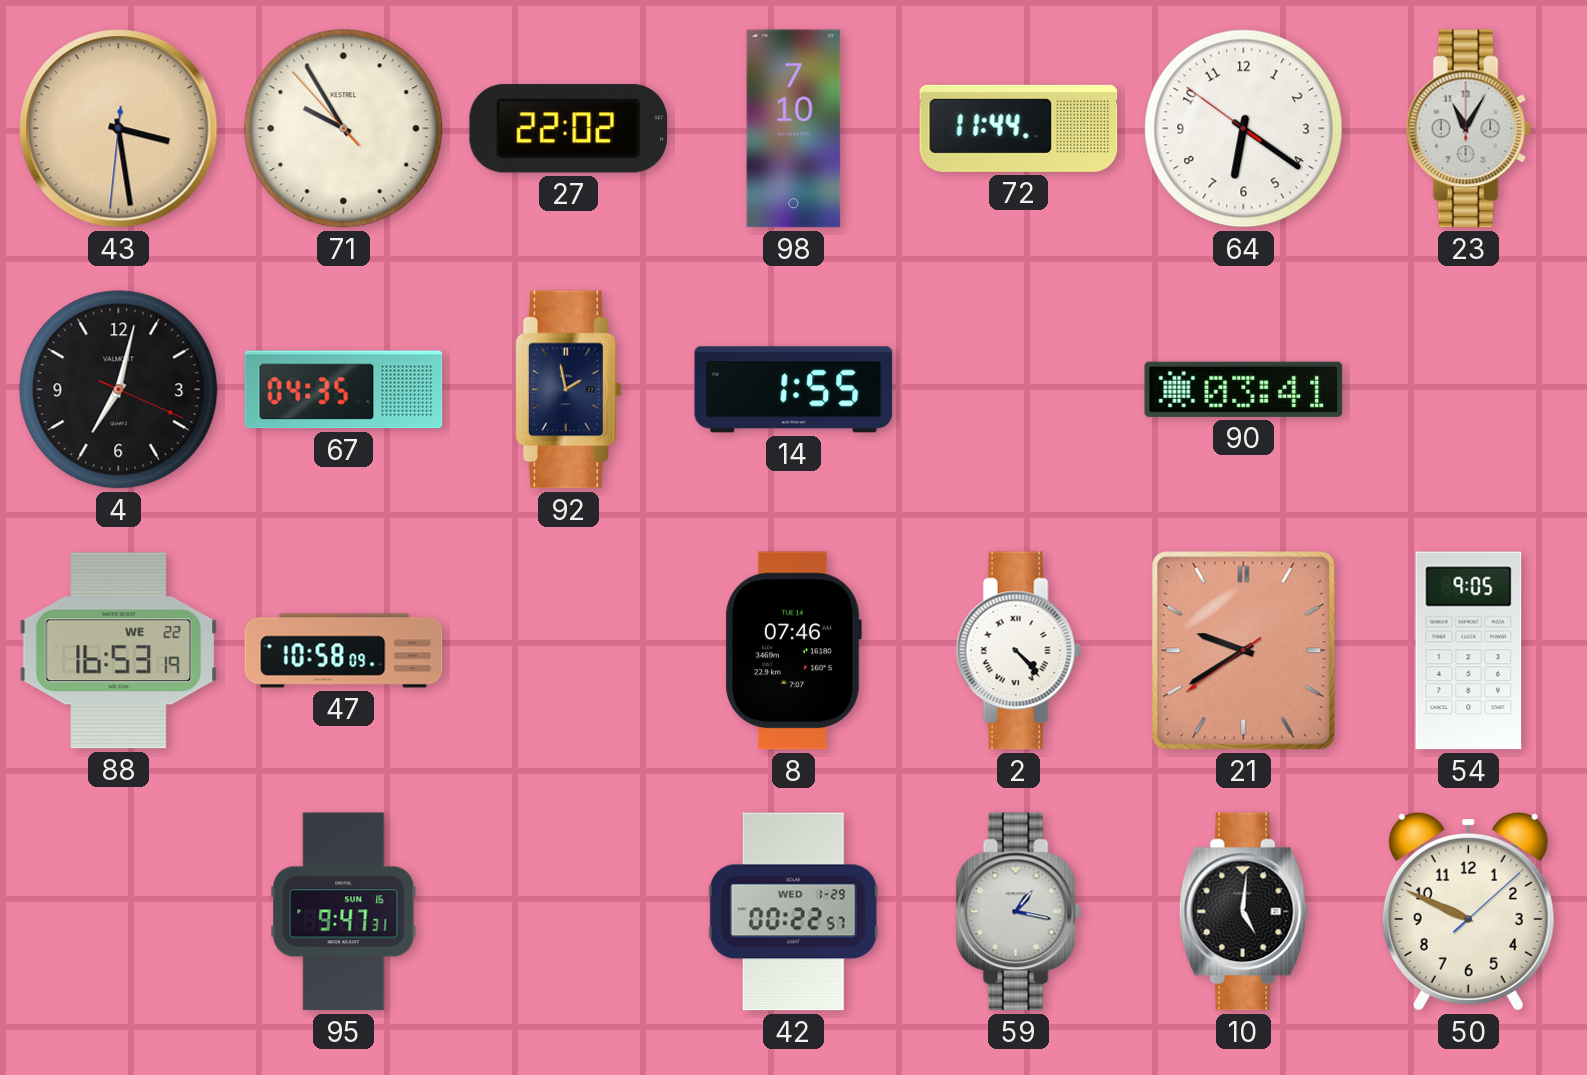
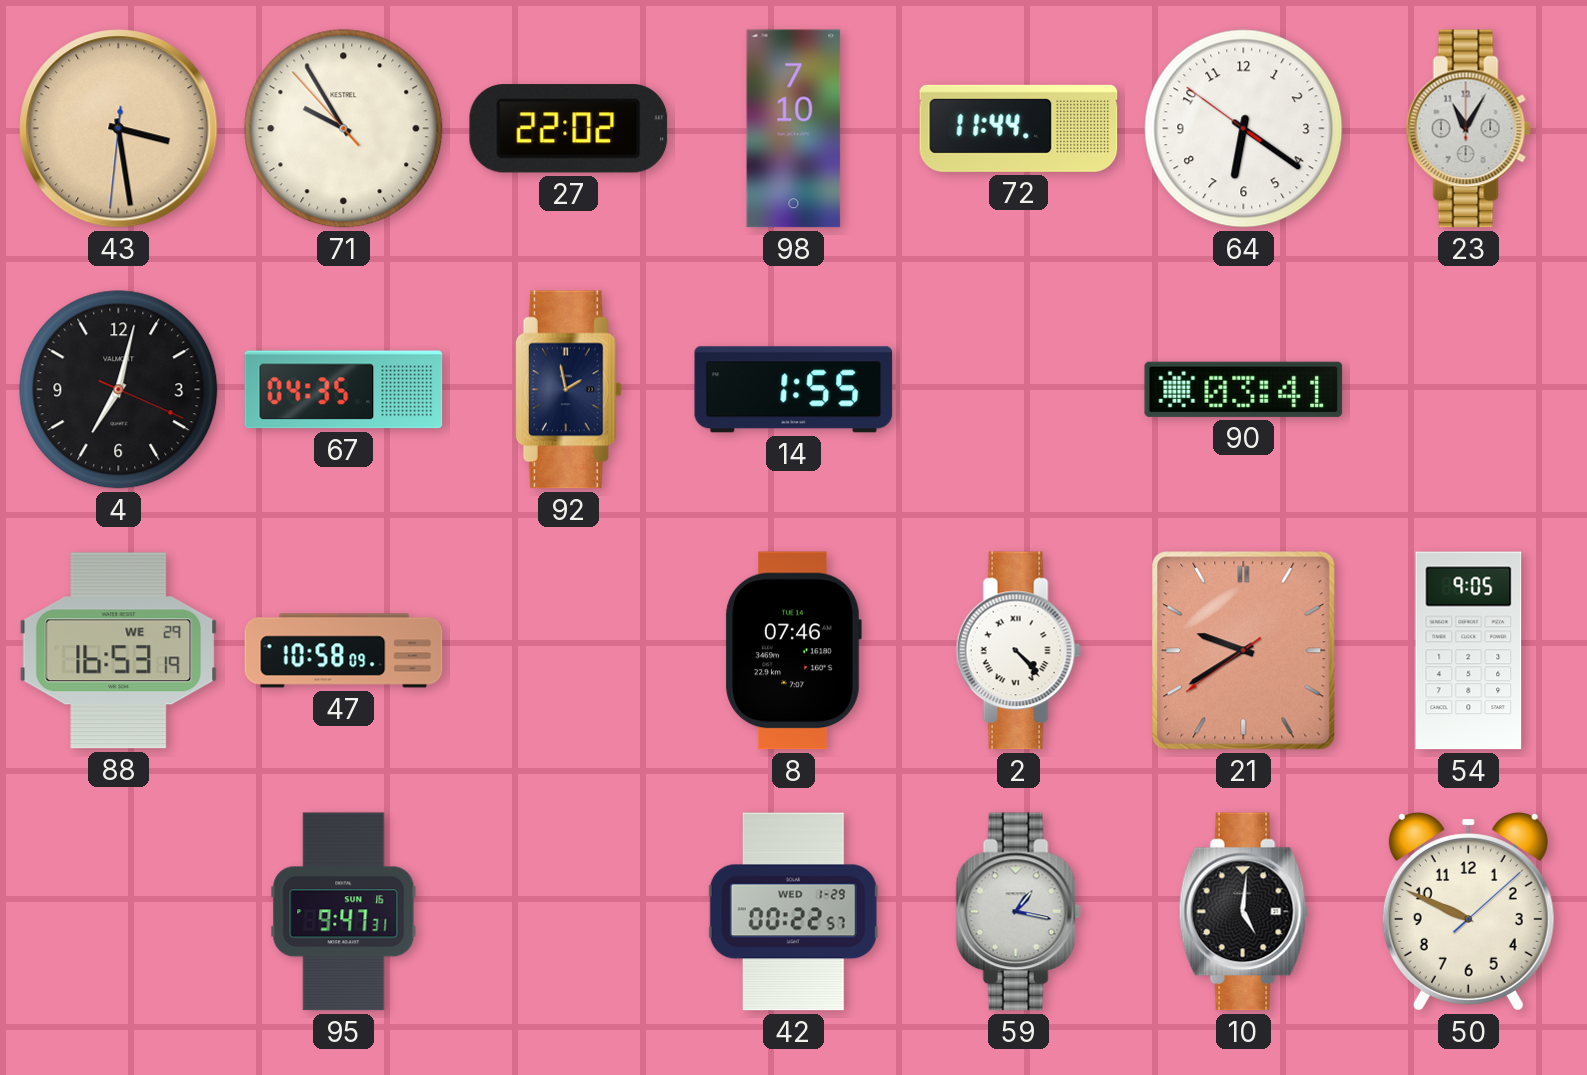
88 date: WE 22 -> WE 29 (119, 651)
